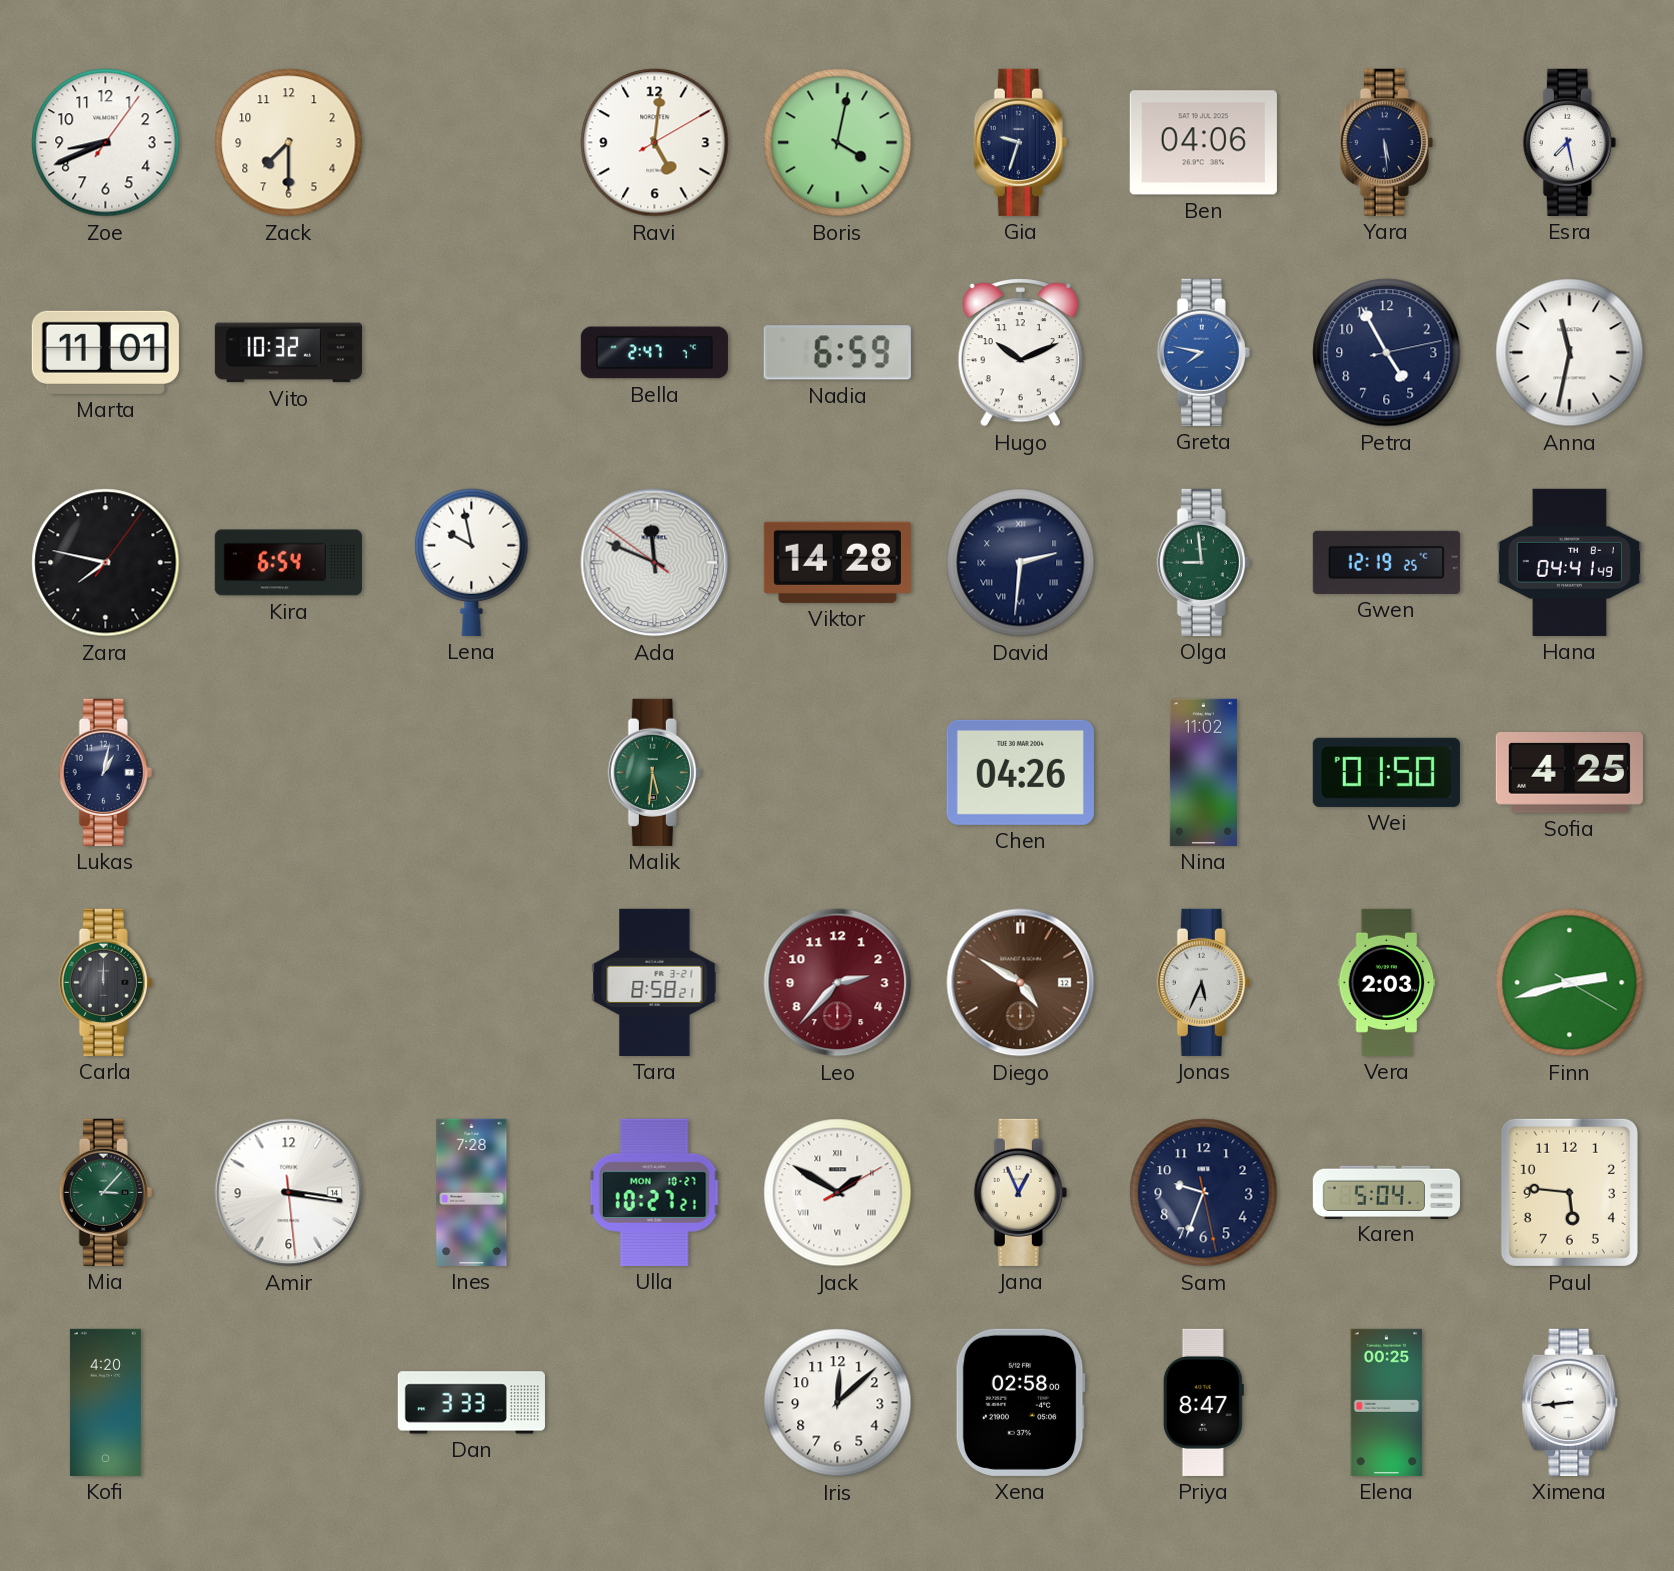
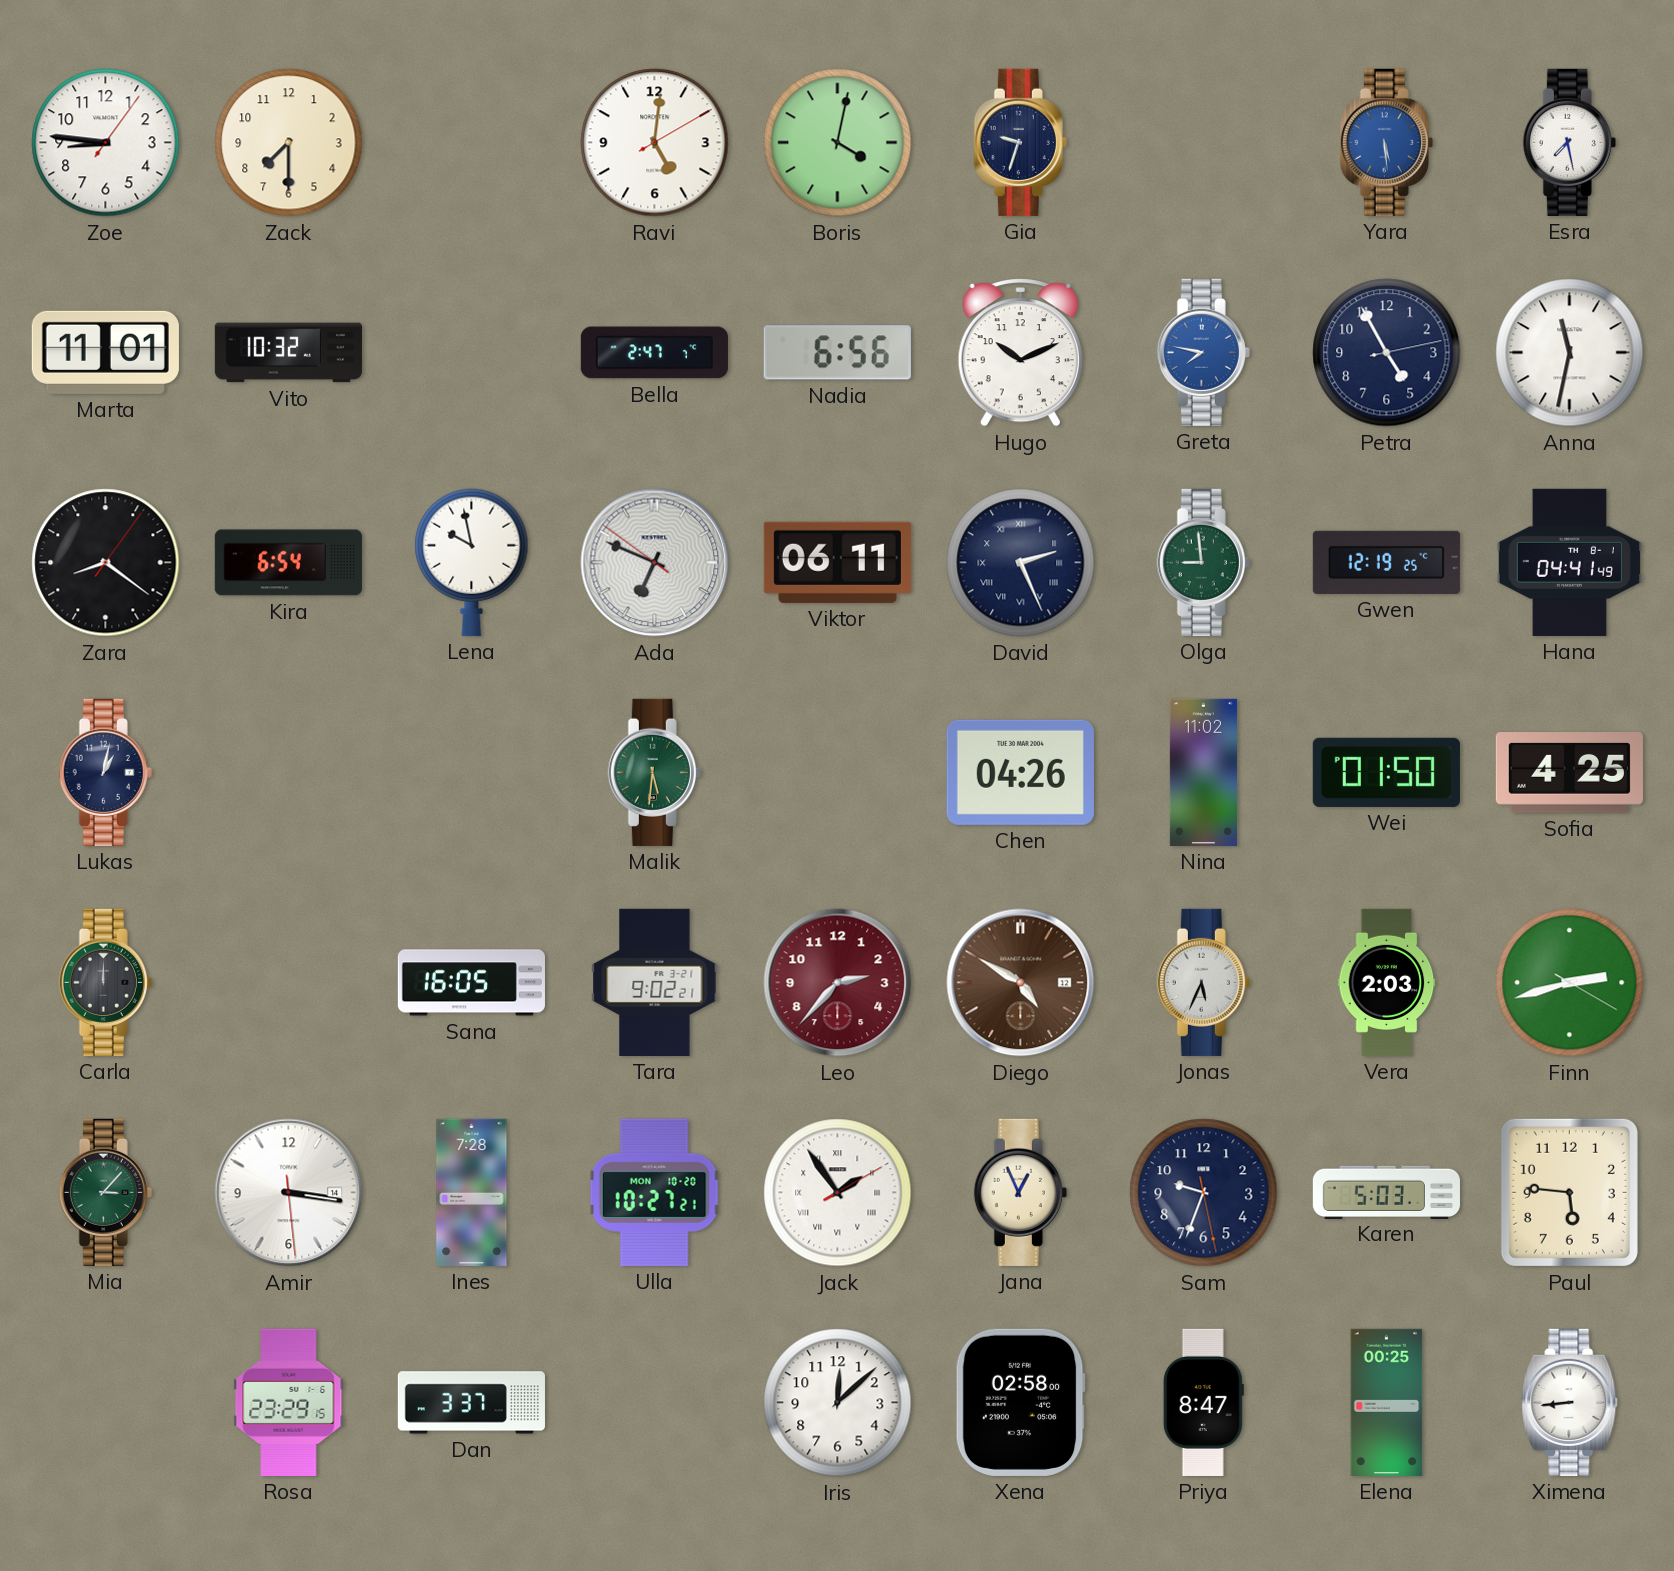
Zoe: 8:41 -> 8:46 (106, 143)
Ben: 04:06 -> none (1203, 143)
Yara dial: navy -> blue (1386, 142)
Nadia: 6:59 -> 6:56 (837, 353)
Zara: 7:47 -> 8:21 (106, 563)
Ada: 11:48 -> 6:48 (655, 563)
Viktor: 14:28 -> 06:11 (837, 562)
David: 2:31 -> 2:26 (1021, 563)
Sana: none -> 16:05 (471, 983)
Tara: 8:58 -> 9:02 (655, 982)
Ulla date: MON 10-27 -> MON 10-20 (654, 1192)
Jack: 1:50 -> 1:54 (838, 1193)
Karen: 5:04 -> 5:03 (1386, 1192)
Kofi: 4:20 -> none (105, 1402)
Rosa: none -> 23:29 (289, 1402)
Dan: 3:33 -> 3:37 (471, 1403)
